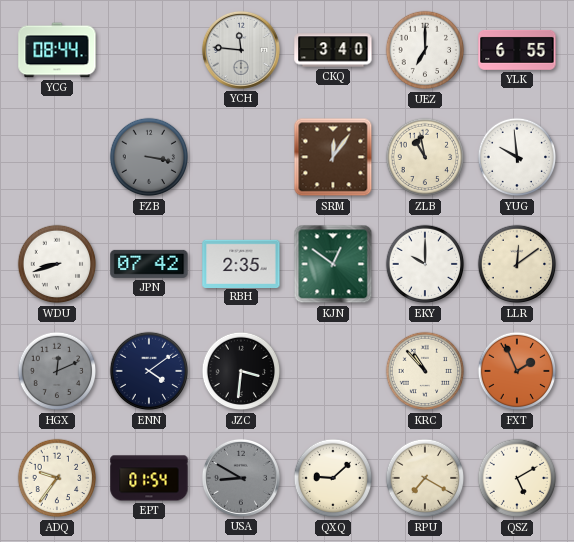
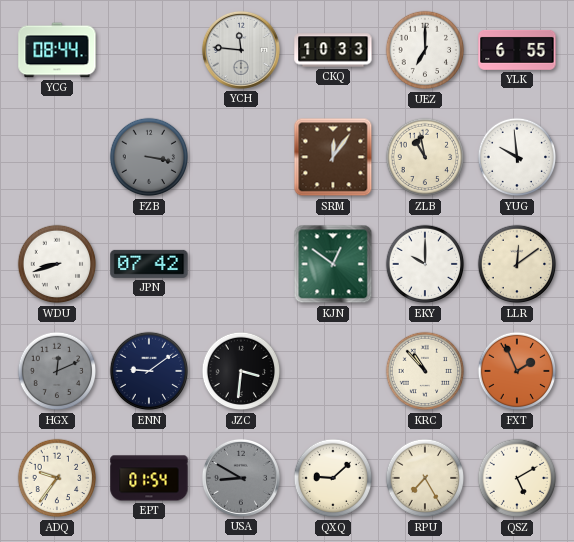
CKQ: 3:40 -> 10:33 (333, 50)
RBH: 2:35 -> none (241, 263)
ENN: 4:09 -> 9:09 (149, 371)
RPU: 7:20 -> 7:25 (425, 478)
